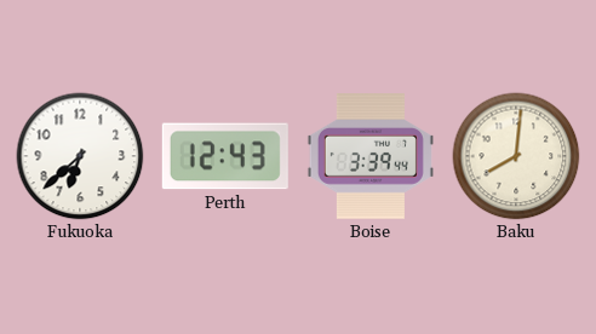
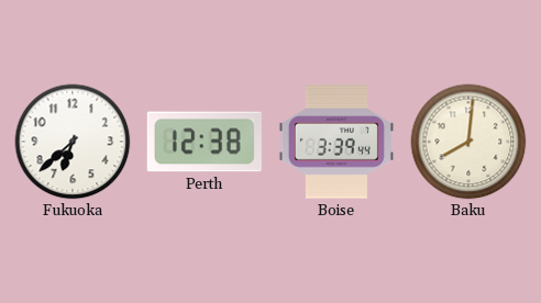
Perth: 12:43 -> 12:38 (205, 142)
